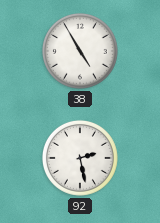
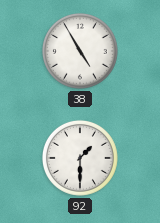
92: 2:28 -> 1:30 (80, 158)
